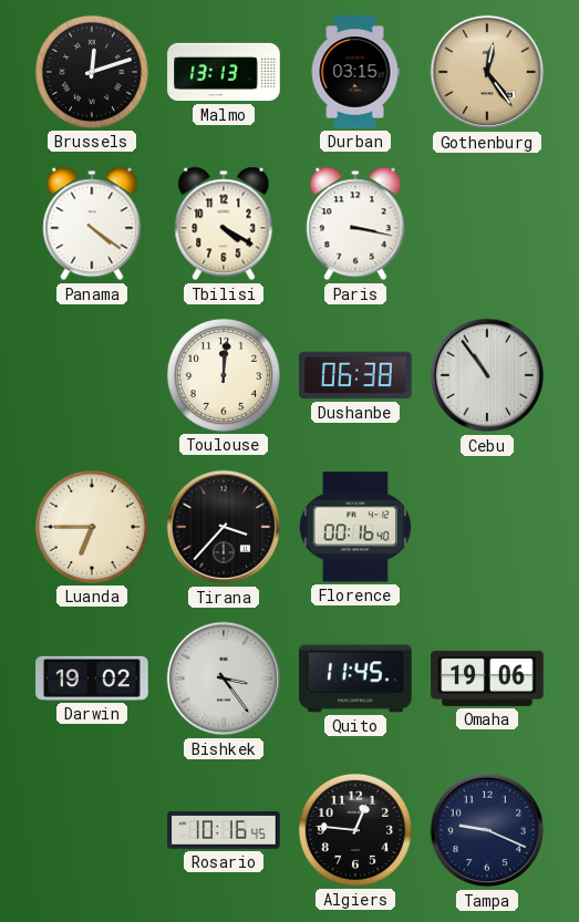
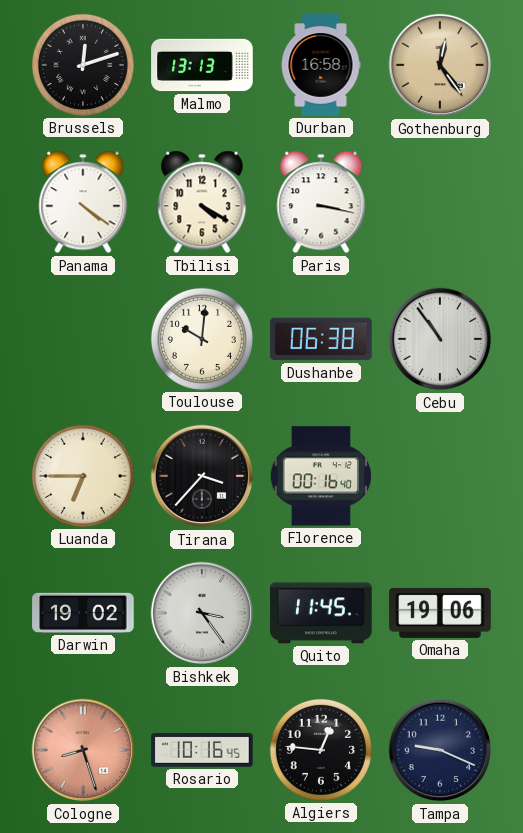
Durban: 03:15 -> 16:58 (321, 65)
Toulouse: 12:01 -> 10:01 (202, 339)
Cologne: none -> 8:27 (83, 750)
